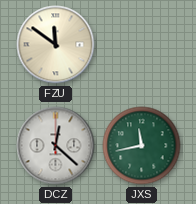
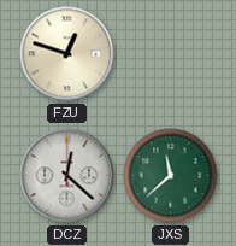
FZU: 11:51 -> 12:48 (67, 54)
JXS: 11:43 -> 11:38 (171, 176)
